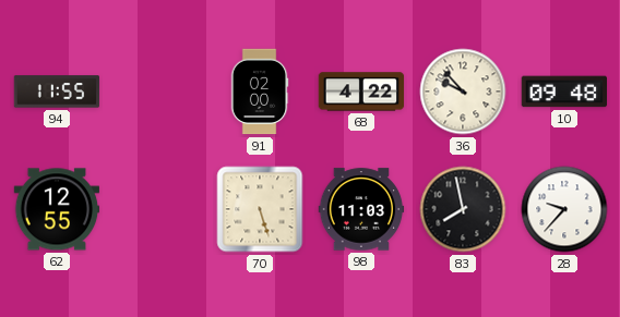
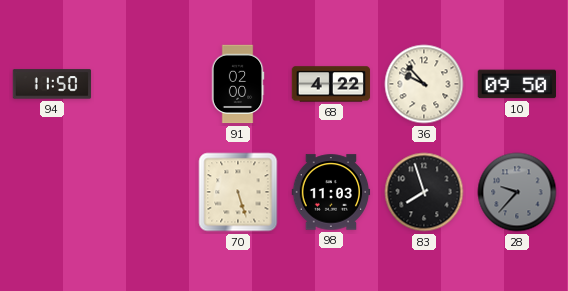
94: 11:55 -> 11:50 (52, 84)
10: 09:48 -> 09:50 (517, 84)
62: 12:55 -> none (57, 209)
83: 7:58 -> 7:57 (424, 192)
28 dial: white -> grey (517, 192)
